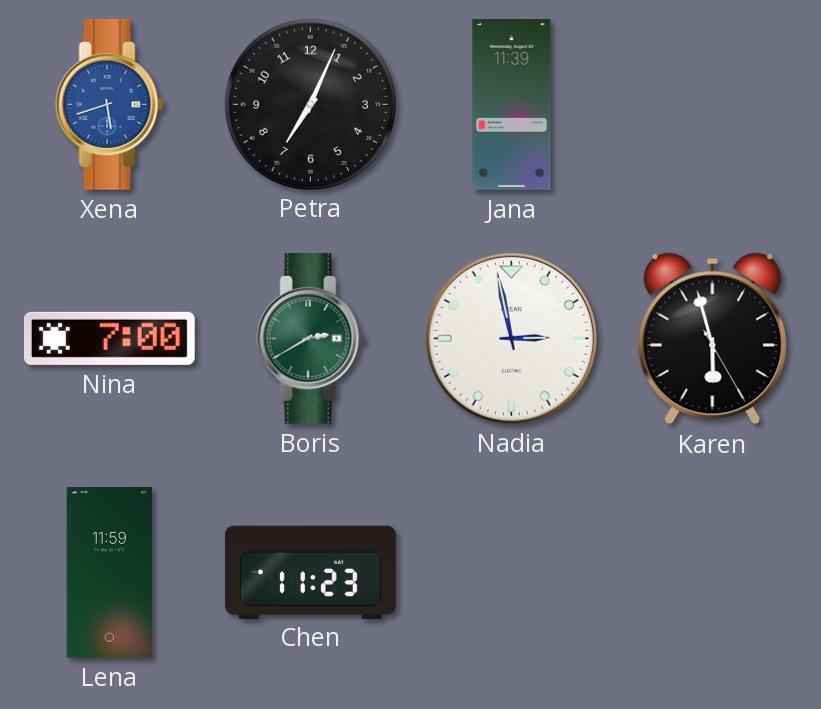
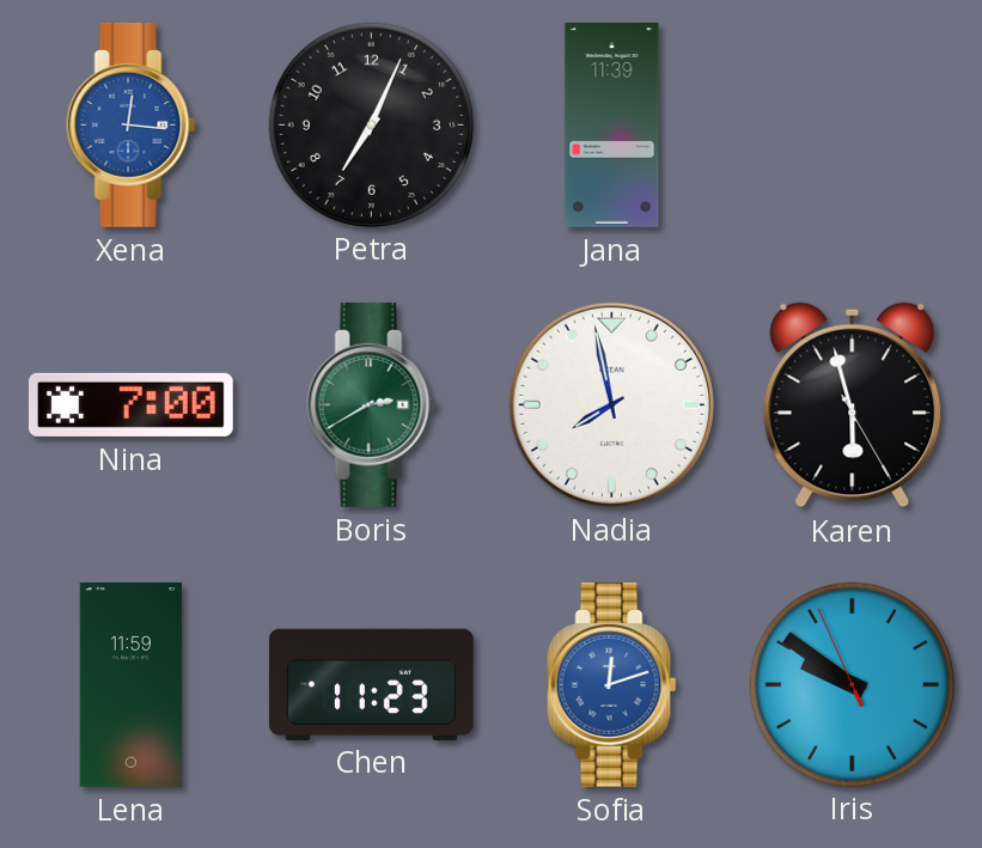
Xena: 5:42 -> 12:16 (132, 124)
Nadia: 2:58 -> 7:58 (611, 404)
Sofia: none -> 12:12 (612, 684)
Iris: none -> 9:50 (852, 684)
